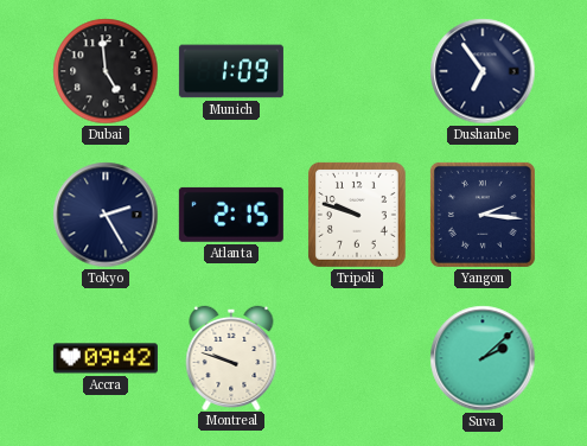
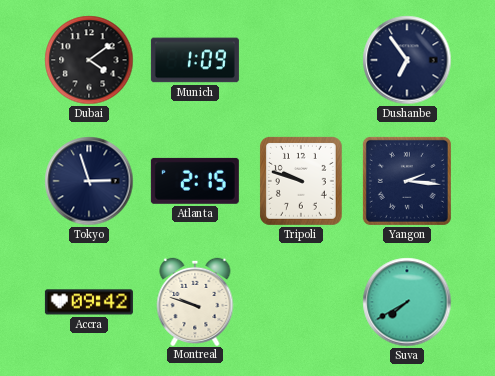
Dubai: 4:59 -> 4:09 (89, 60)
Tokyo: 2:25 -> 2:57 (89, 181)
Suva: 2:08 -> 7:40 (407, 302)
